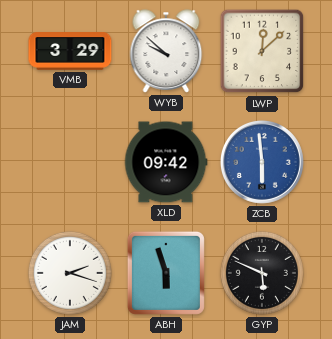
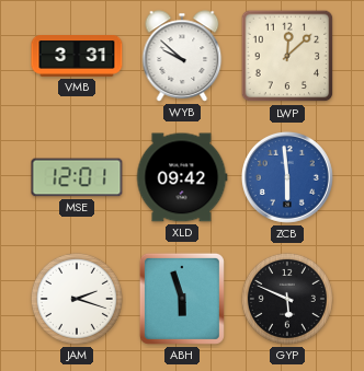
VMB: 3:29 -> 3:31 (77, 57)
MSE: none -> 12:01 (77, 177)
